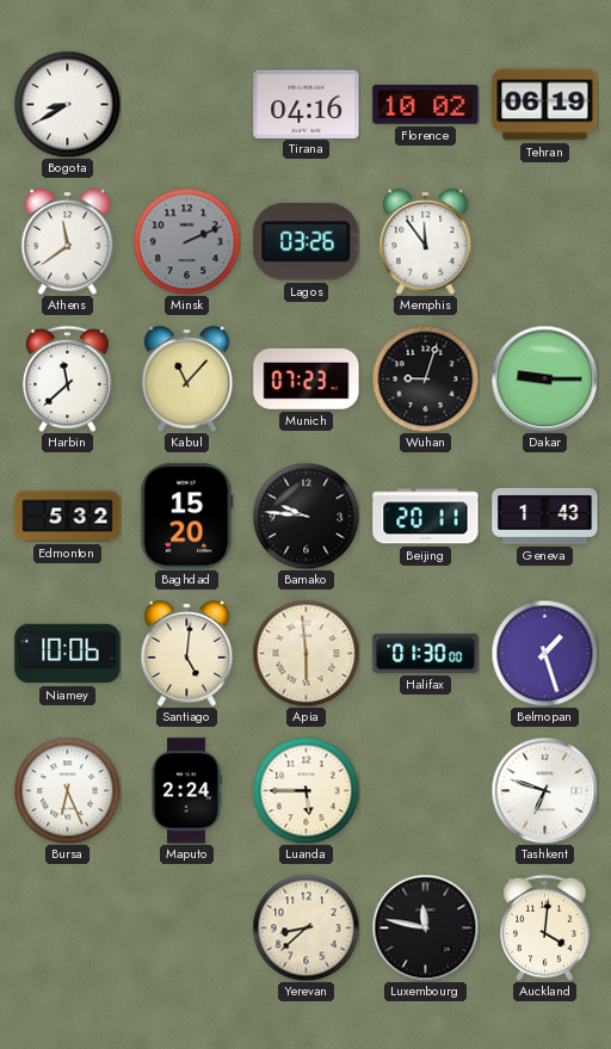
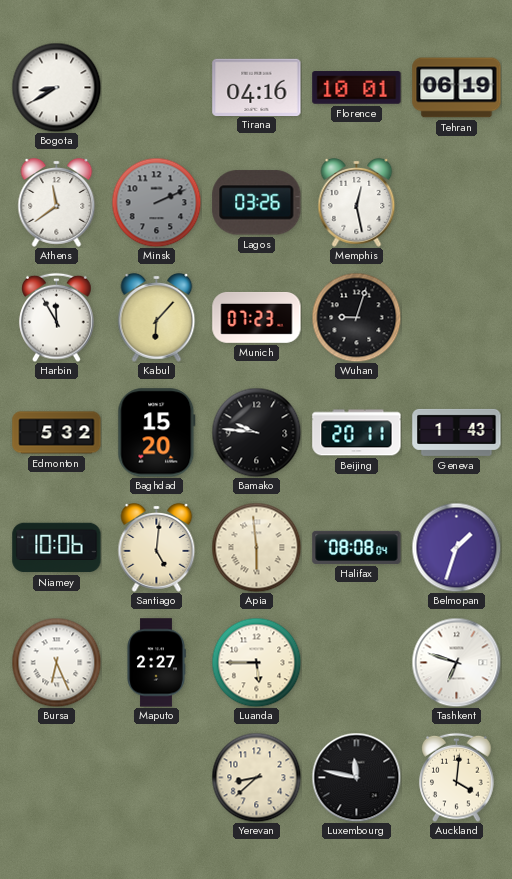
Florence: 10:02 -> 10:01 (357, 88)
Memphis: 11:54 -> 12:28 (357, 202)
Harbin: 11:38 -> 11:55 (57, 317)
Kabul: 11:07 -> 6:07 (157, 317)
Dakar: 9:15 -> none (544, 378)
Halifax: 01:30 -> 08:08 (357, 547)
Belmopan: 1:27 -> 1:33 (456, 547)
Maputo: 2:24 -> 2:27 (156, 663)
